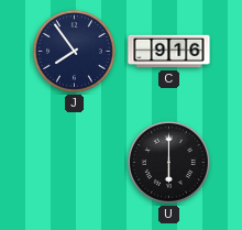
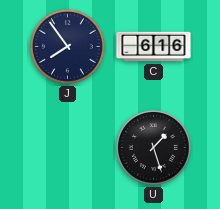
C: 9:16 -> 6:16 (154, 47)
U: 6:00 -> 1:27 (153, 147)
